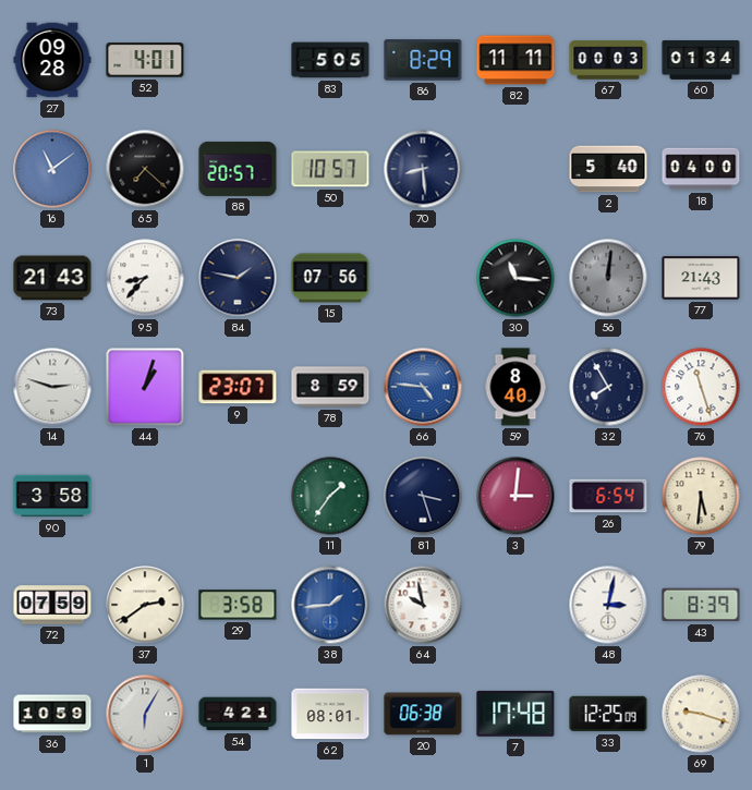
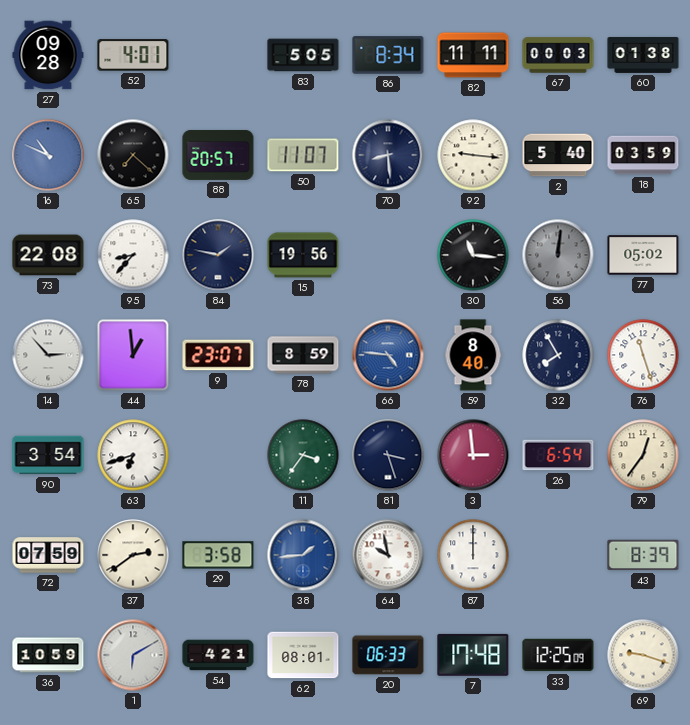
86: 8:29 -> 8:34 (388, 55)
60: 01:34 -> 01:38 (643, 55)
16: 11:09 -> 10:49 (48, 155)
50: 10:57 -> 11:07 (303, 155)
92: none -> 9:16 (473, 155)
18: 04:00 -> 03:59 (643, 155)
73: 21:43 -> 22:08 (48, 255)
15: 07:56 -> 19:56 (303, 255)
77: 21:43 -> 05:02 (643, 255)
14: 2:48 -> 2:53 (48, 355)
44: 1:03 -> 12:59 (133, 355)
90: 3:58 -> 3:54 (48, 455)
63: none -> 6:42 (133, 455)
11: 1:36 -> 3:36 (303, 455)
3: 3:01 -> 2:59 (473, 455)
79: 5:31 -> 12:36 (643, 455)
87: none -> 12:00 (473, 555)
48: 3:02 -> none (608, 605)
1: 6:05 -> 6:10 (133, 655)
20: 06:38 -> 06:33 (388, 655)
